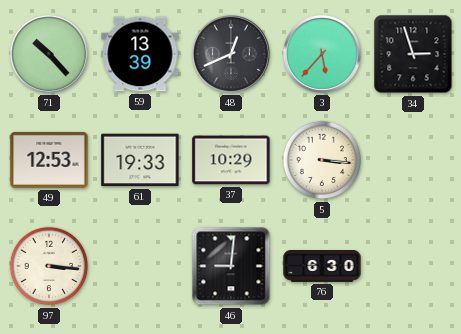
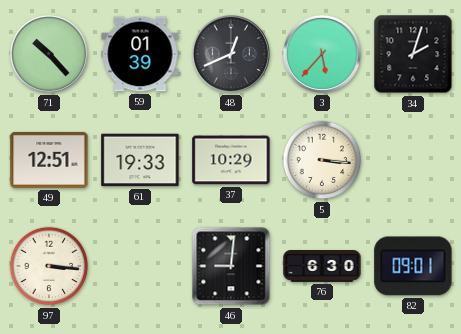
59: 13:39 -> 01:39 (140, 54)
34: 2:57 -> 2:03 (413, 54)
49: 12:53 -> 12:51 (49, 160)
82: none -> 09:01 (413, 266)
